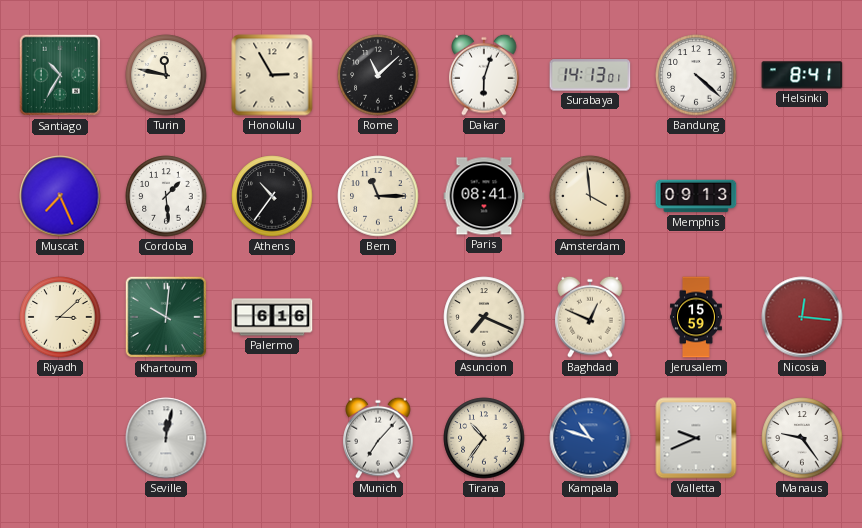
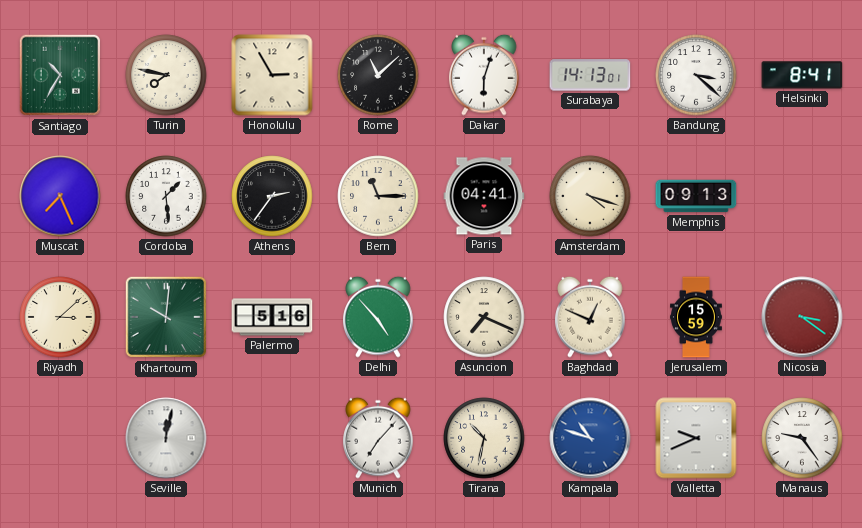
Turin: 11:47 -> 7:47 (166, 75)
Bandung: 4:22 -> 3:22 (696, 75)
Athens: 10:36 -> 2:36 (272, 196)
Paris: 08:41 -> 04:41 (484, 196)
Amsterdam: 3:59 -> 4:18 (590, 196)
Palermo: 6:16 -> 5:16 (272, 317)
Delhi: none -> 4:53 (378, 317)
Nicosia: 12:16 -> 3:21 (802, 317)
Tirana: 10:36 -> 10:32 (484, 438)
